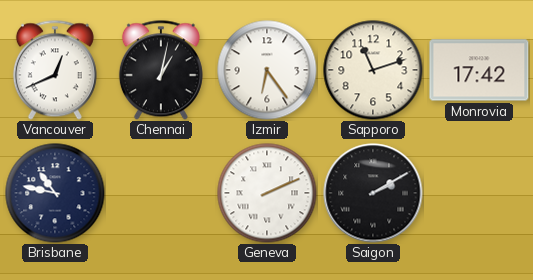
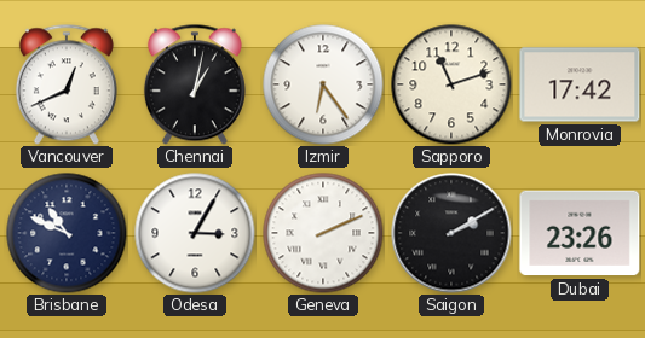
Brisbane: 10:47 -> 10:49 (67, 233)
Odesa: none -> 3:05 (195, 233)
Dubai: none -> 23:26 (580, 233)
